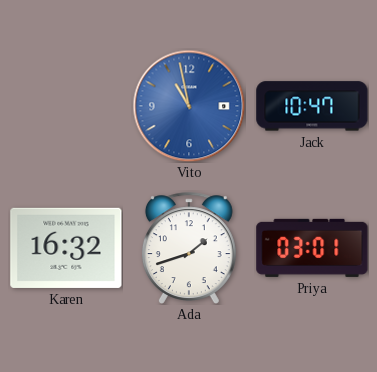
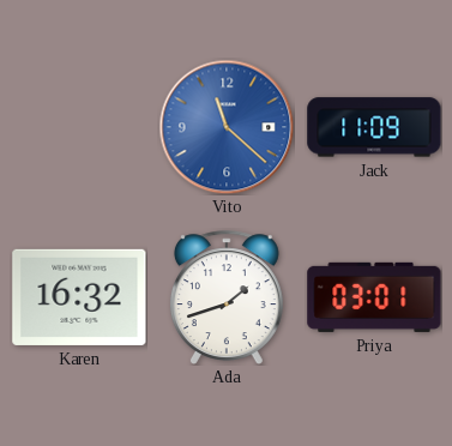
Vito: 10:58 -> 11:22 (227, 127)
Jack: 10:47 -> 11:09 (374, 127)
